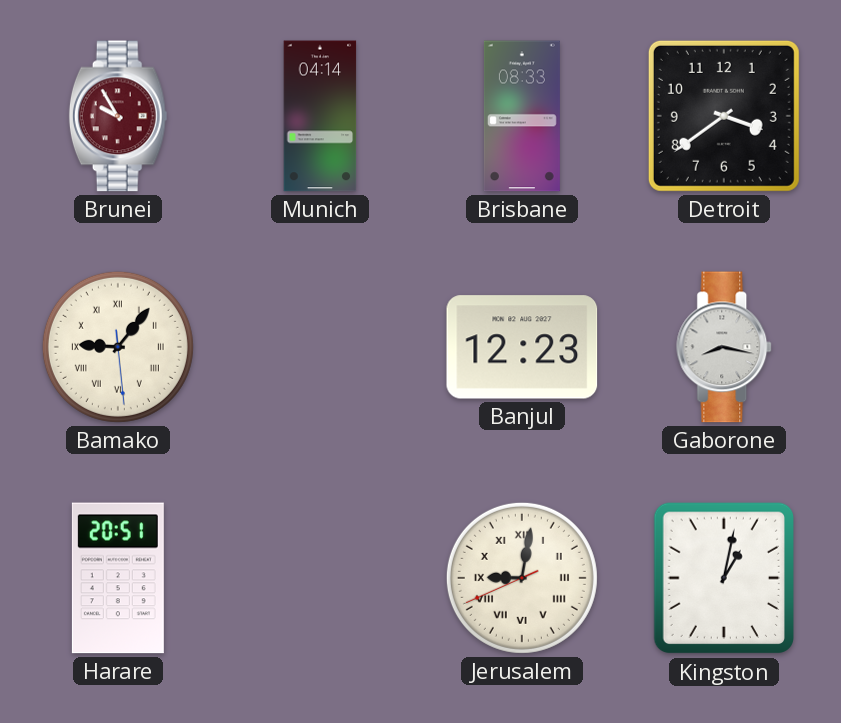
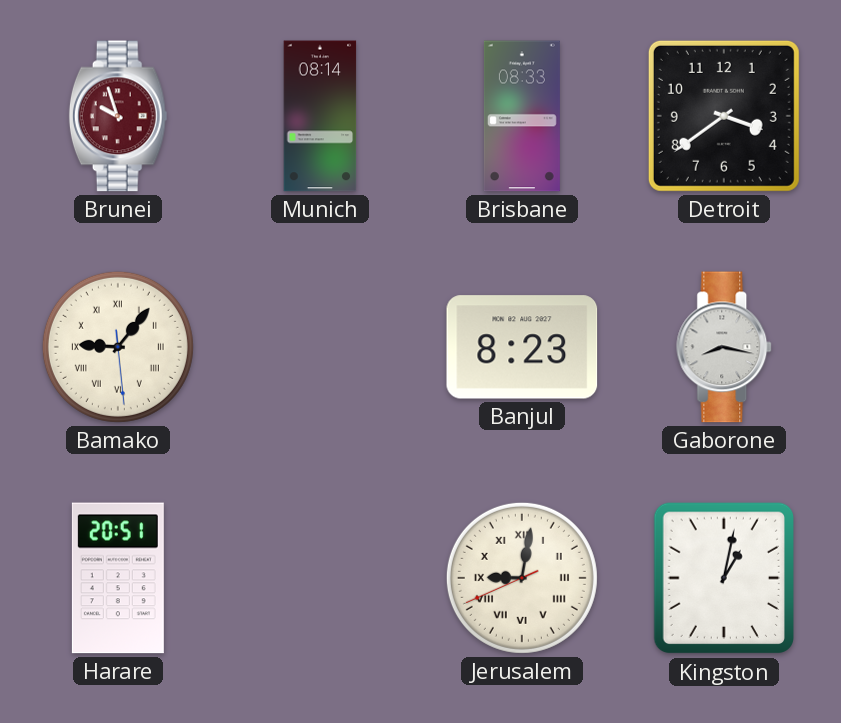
Brunei: 9:55 -> 9:57 (118, 116)
Munich: 04:14 -> 08:14 (320, 116)
Banjul: 12:23 -> 8:23 (522, 347)
